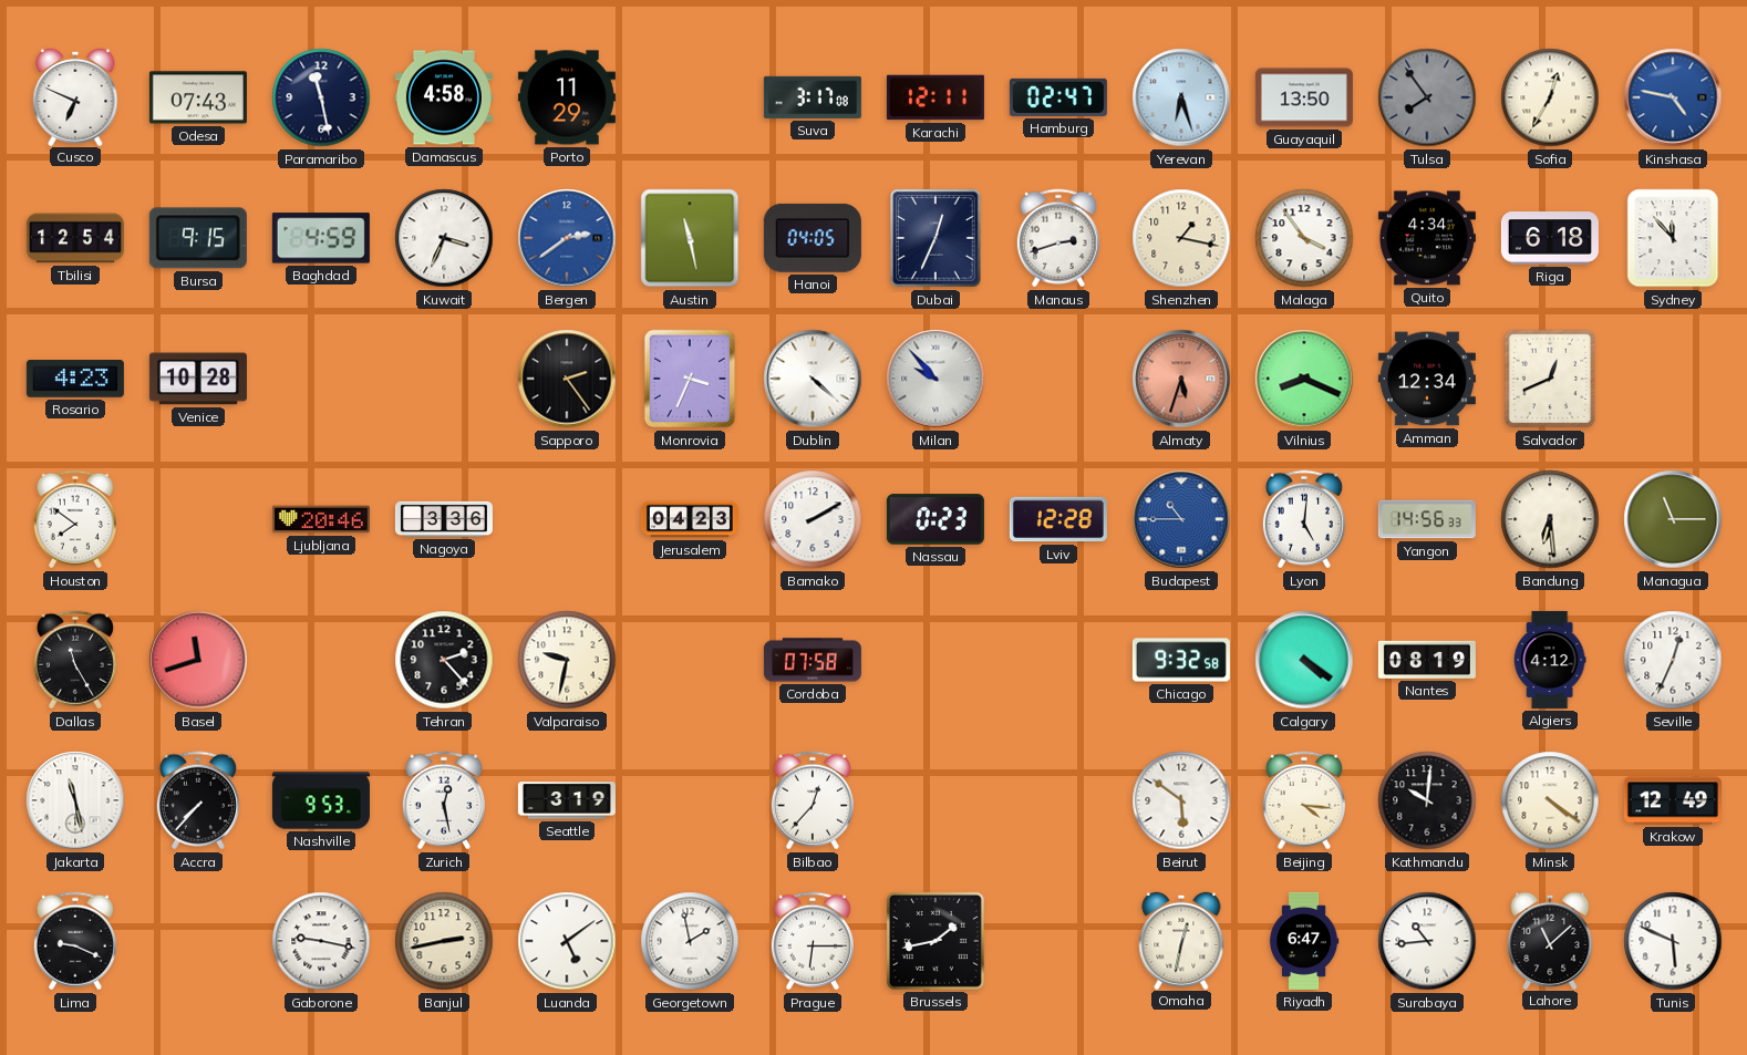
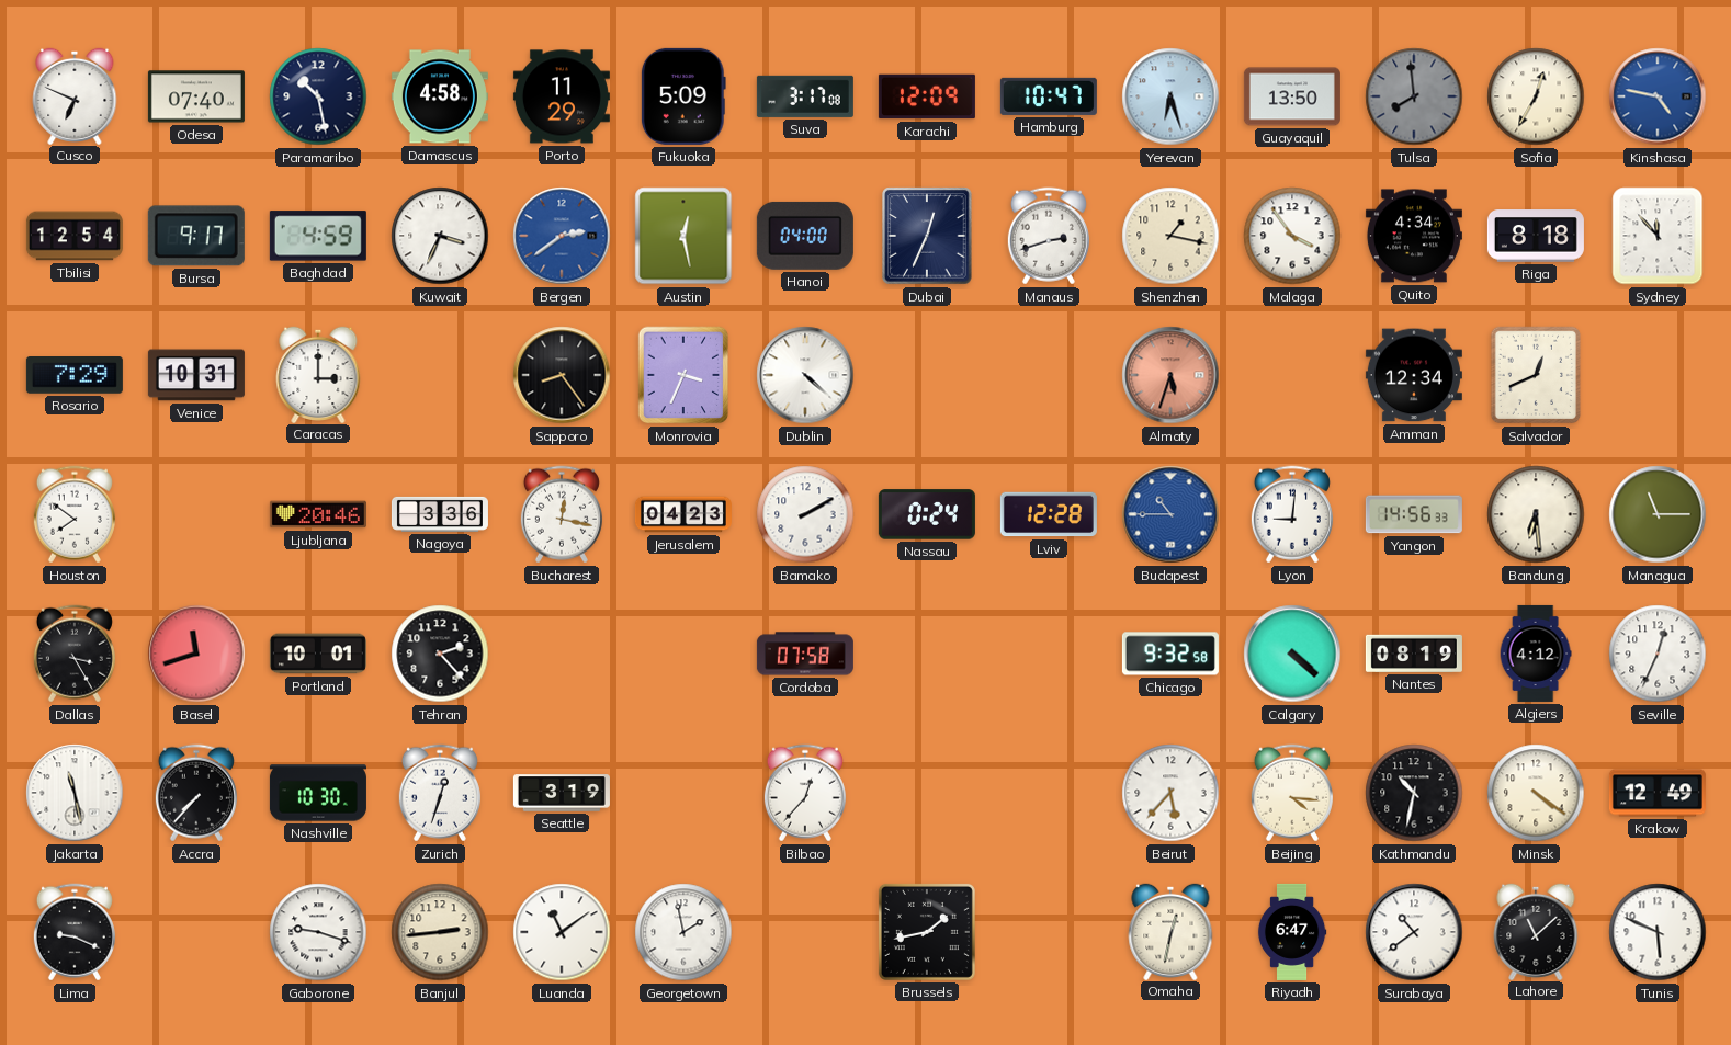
Odesa: 07:43 -> 07:40 (196, 96)
Paramaribo: 11:28 -> 10:28 (318, 96)
Fukuoka: none -> 5:09 (683, 96)
Karachi: 12:11 -> 12:09 (927, 96)
Hamburg: 02:47 -> 10:47 (1049, 96)
Tulsa: 7:54 -> 7:59 (1414, 96)
Bursa: 9:15 -> 9:17 (196, 236)
Austin: 11:28 -> 12:28 (683, 236)
Hanoi: 04:05 -> 04:00 (805, 236)
Riga: 6:18 -> 8:18 (1536, 236)
Rosario: 4:23 -> 7:29 (75, 376)
Venice: 10:28 -> 10:31 (196, 375)
Caracas: none -> 3:00 (318, 374)
Sapporo: 2:24 -> 8:24 (562, 375)
Milan: 9:53 -> none (935, 379)
Vilnius: 8:19 -> none (1304, 379)
Bucharest: none -> 12:17 (562, 514)
Nassau: 0:23 -> 0:24 (927, 514)
Lyon: 5:01 -> 9:01 (1292, 514)
Dallas: 11:25 -> 3:25 (75, 654)
Portland: none -> 10:01 (318, 654)
Valparaiso: 9:32 -> none (567, 660)
Calgary: 4:21 -> 4:22 (1292, 654)
Nashville: 9:53 -> 10:30 (318, 793)
Zurich: 12:28 -> 12:33 (440, 793)
Beirut: 5:51 -> 5:37 (1170, 793)
Kathmandu: 10:01 -> 10:32 (1414, 793)
Gaborone: 9:17 -> 9:18 (318, 932)
Banjul: 2:43 -> 2:44 (440, 932)
Luanda: 5:09 -> 11:09 (562, 932)
Prague: 6:15 -> none (813, 941)
Surabaya: 10:44 -> 10:39 (1414, 932)
